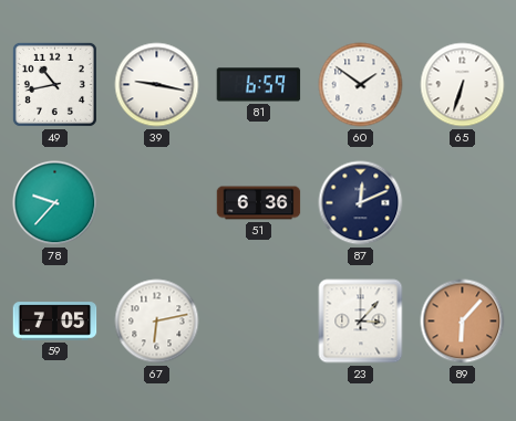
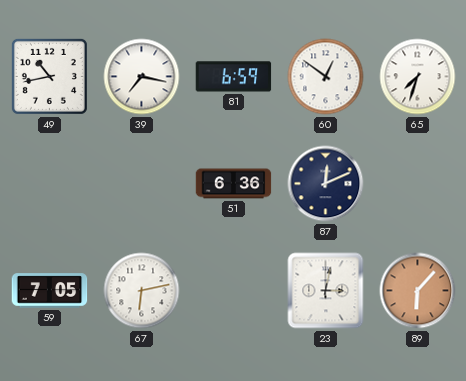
39: 9:17 -> 7:17 (142, 77)
60: 1:51 -> 12:51 (326, 77)
65: 6:33 -> 7:33 (418, 77)
78: 9:37 -> none (55, 203)
23: 3:07 -> 3:02 (326, 291)
